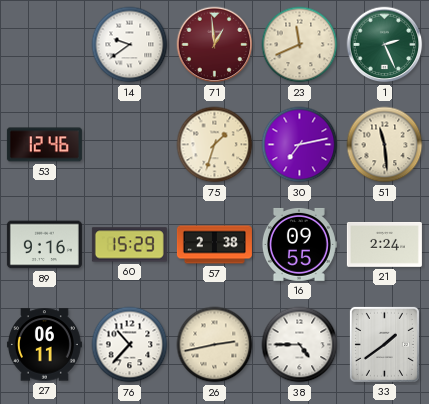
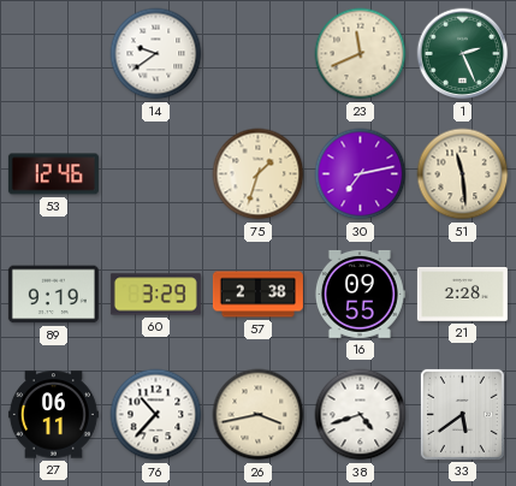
71: 12:59 -> none (215, 45)
89: 9:16 -> 9:19 (53, 295)
60: 15:29 -> 3:29 (155, 295)
21: 2:24 -> 2:28 (462, 295)
26: 2:43 -> 3:43 (259, 415)
38: 4:45 -> 4:42 (361, 415)
33: 1:39 -> 5:39 (462, 414)
